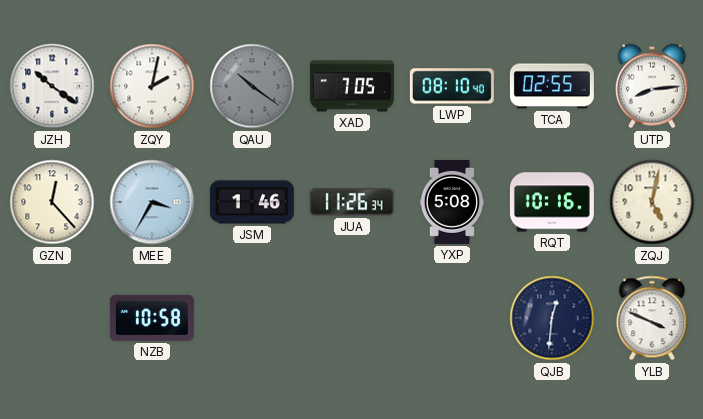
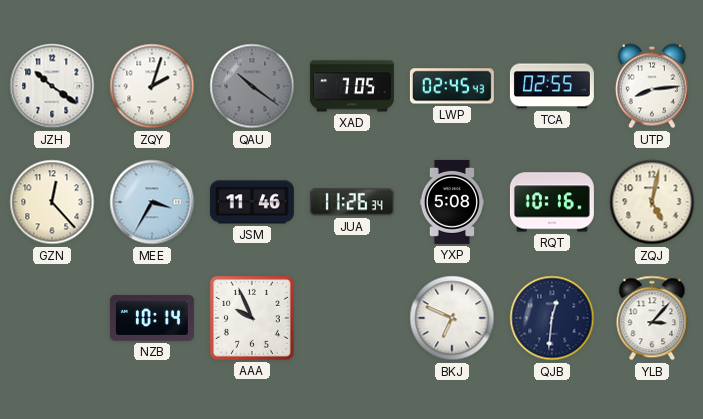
ZQY: 2:02 -> 2:03 (152, 86)
LWP: 08:10 -> 02:45 (452, 86)
JSM: 1:46 -> 11:46 (252, 202)
NZB: 10:58 -> 10:14 (152, 318)
AAA: none -> 9:56 (252, 318)
BKJ: none -> 6:49 (452, 318)
YLB: 3:49 -> 3:07 (652, 318)
